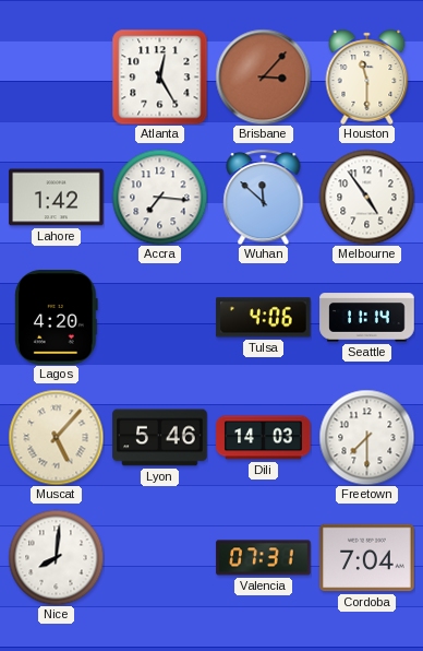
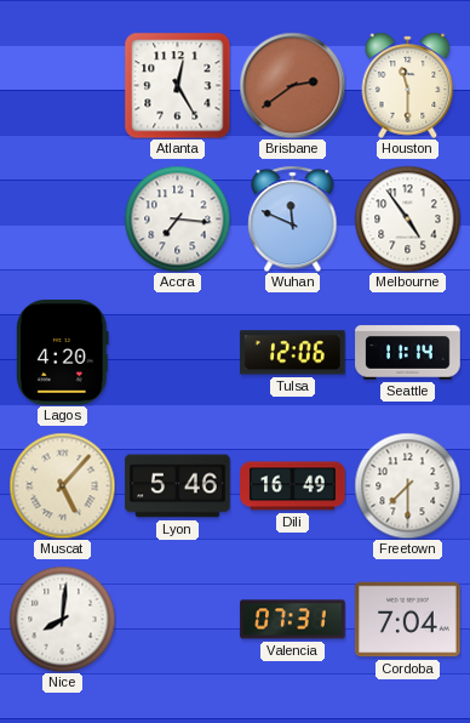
Brisbane: 3:07 -> 2:39 (292, 85)
Lahore: 1:42 -> none (57, 198)
Wuhan: 11:52 -> 11:49 (293, 218)
Tulsa: 4:06 -> 12:06 (293, 353)
Dili: 14:03 -> 16:49 (293, 486)
